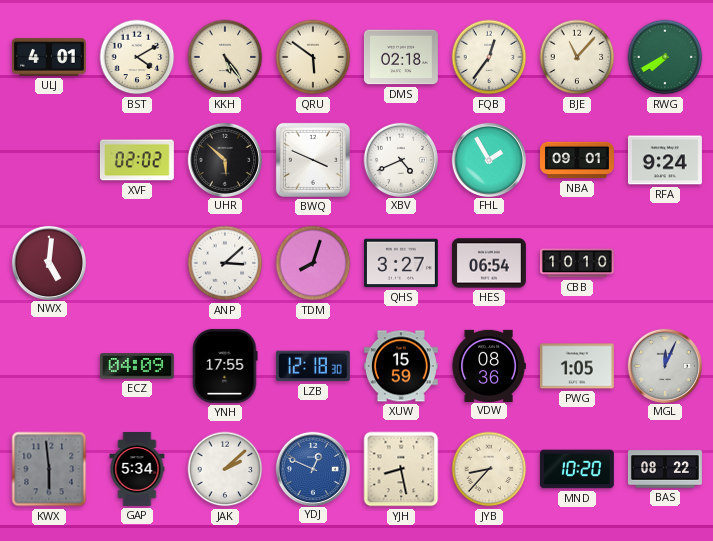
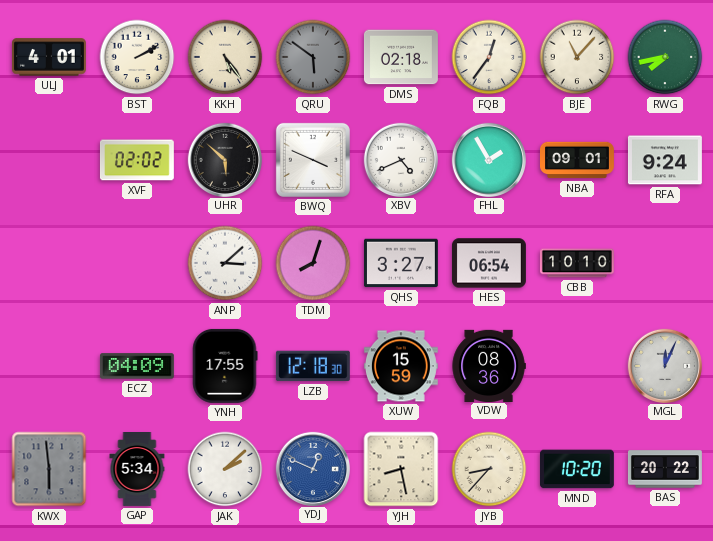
BST: 4:10 -> 2:10 (137, 57)
QRU dial: cream -> grey (313, 57)
RWG: 7:40 -> 7:43 (665, 57)
NWX: 5:01 -> none (48, 262)
PWG: 1:05 -> none (577, 366)
BAS: 08:22 -> 20:22 (665, 469)
